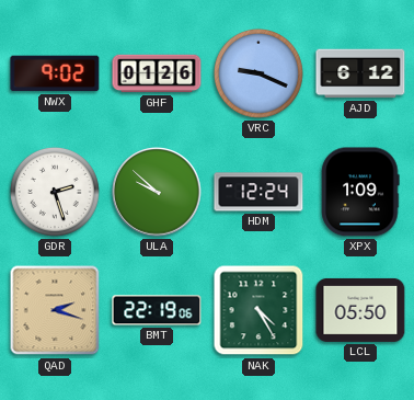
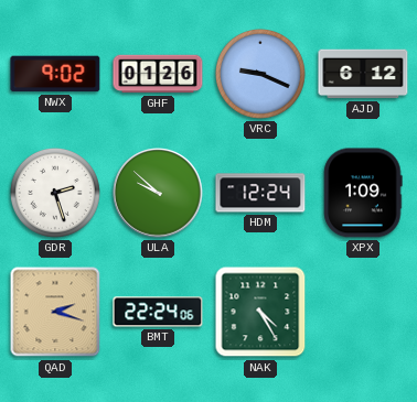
BMT: 22:19 -> 22:24 (158, 312)
LCL: 05:50 -> none (360, 310)
